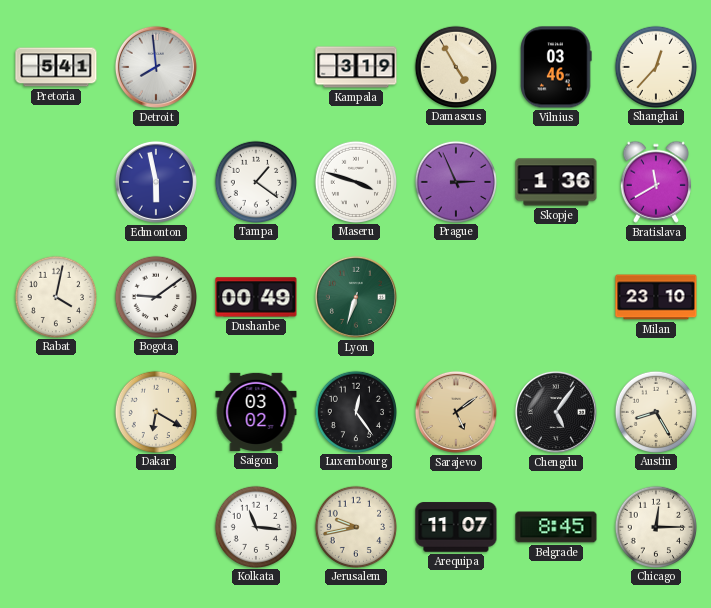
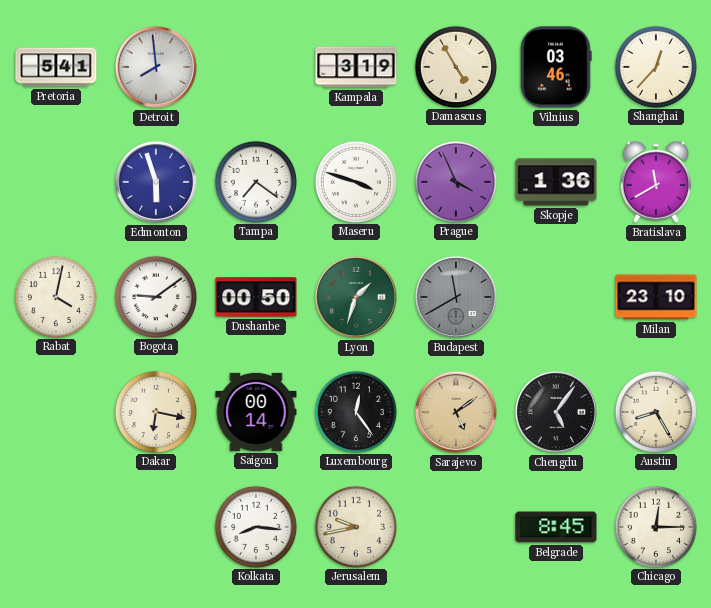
Edmonton: 5:58 -> 5:57 (156, 182)
Tampa: 1:21 -> 7:21 (255, 181)
Prague: 2:56 -> 3:56 (455, 181)
Dushanbe: 00:49 -> 00:50 (256, 297)
Lyon: 6:33 -> 1:33 (356, 297)
Budapest: none -> 11:40 (456, 297)
Dakar: 6:20 -> 6:17 (155, 411)
Saigon: 03:02 -> 00:14 (256, 412)
Kolkata: 11:16 -> 8:16 (255, 526)
Arequipa: 11:07 -> none (456, 527)
